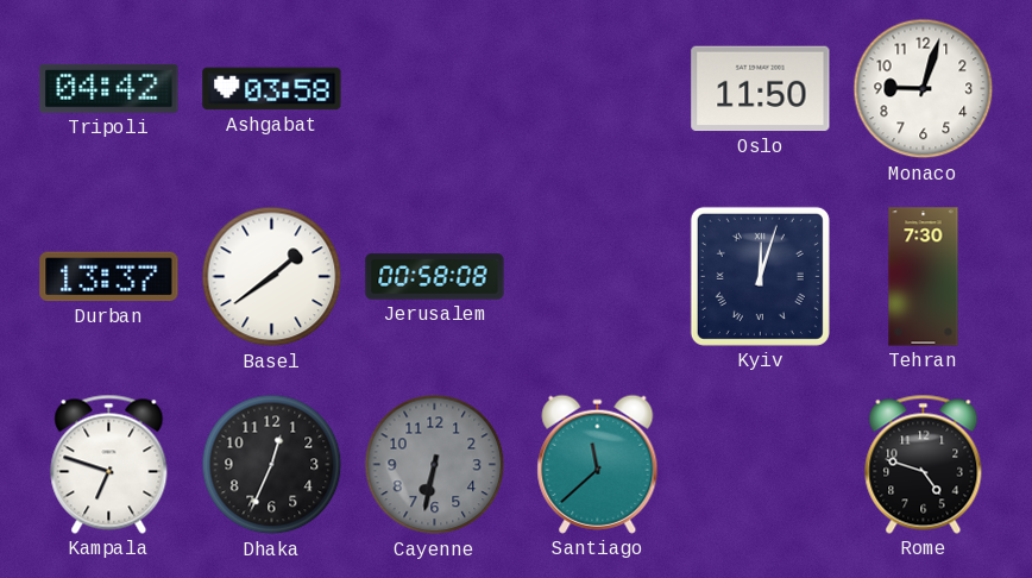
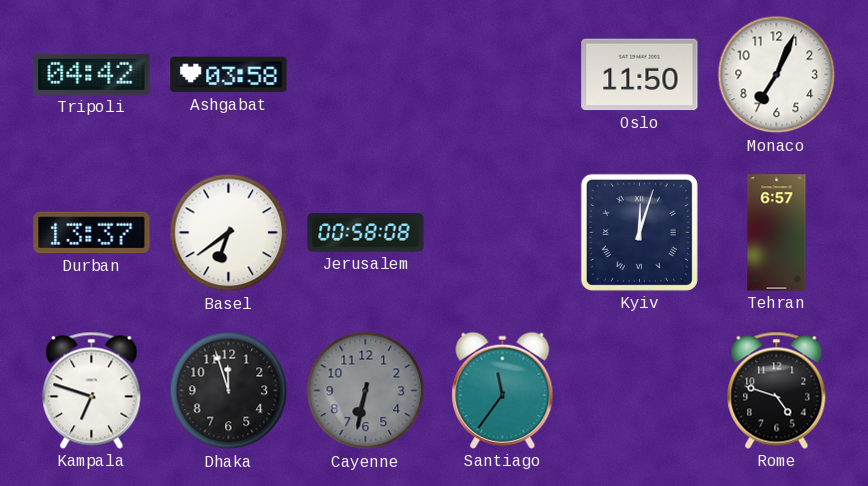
Monaco: 9:03 -> 7:04 (777, 75)
Basel: 1:39 -> 6:39 (229, 233)
Tehran: 7:30 -> 6:57 (777, 233)
Dhaka: 12:34 -> 11:57 (229, 391)
Santiago: 11:38 -> 11:36 (503, 390)
